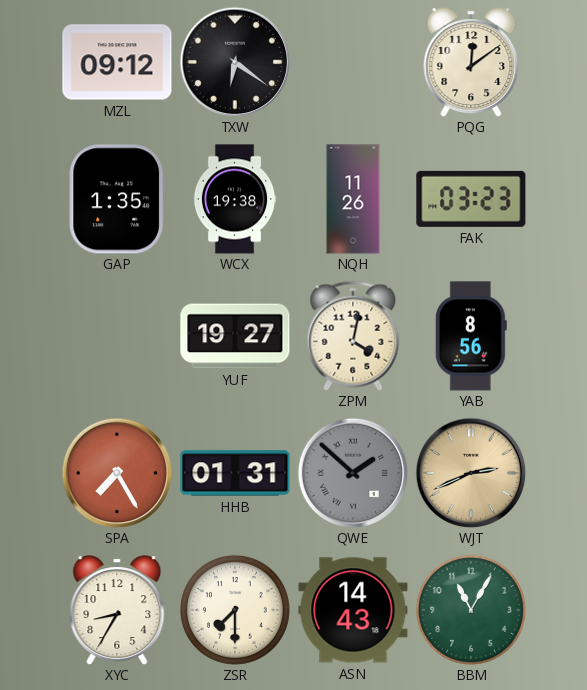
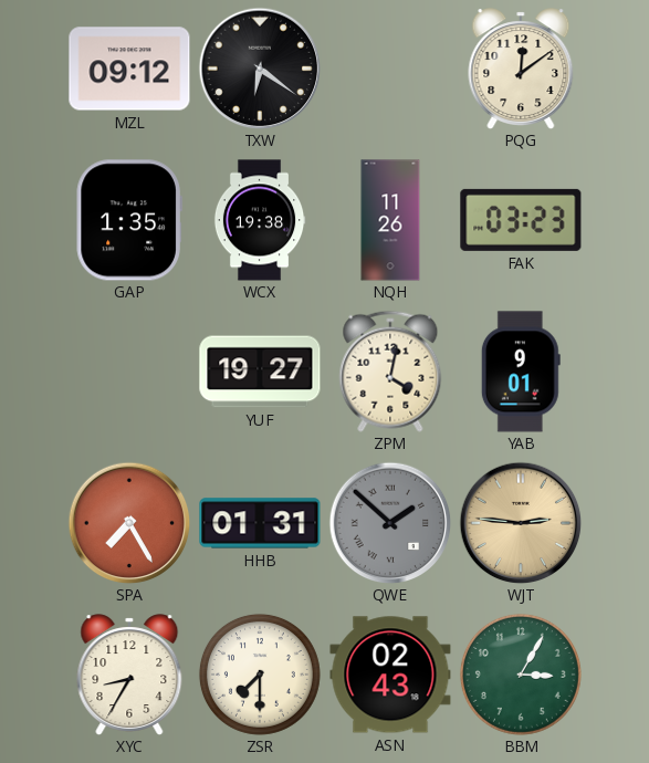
YAB: 8:56 -> 9:01 (521, 372)
WJT: 2:41 -> 2:46 (521, 523)
ASN: 14:43 -> 02:43 (390, 675)
BBM: 11:05 -> 3:05 (521, 675)
